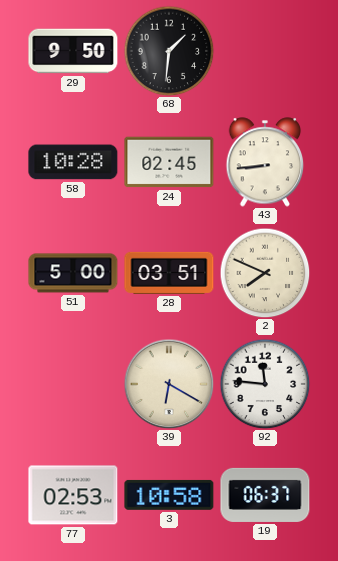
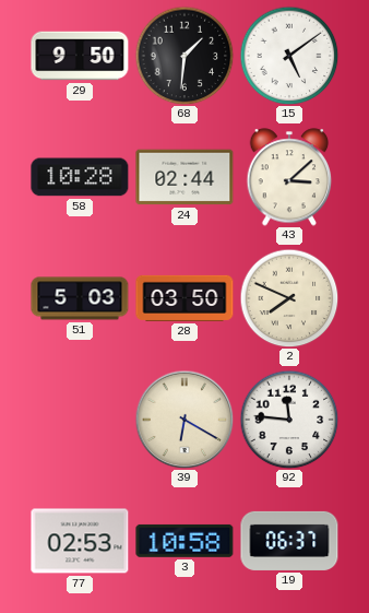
15: none -> 5:09 (289, 56)
24: 02:45 -> 02:44 (184, 177)
43: 8:44 -> 3:08 (289, 177)
51: 5:00 -> 5:03 (80, 298)
28: 03:51 -> 03:50 (184, 298)
